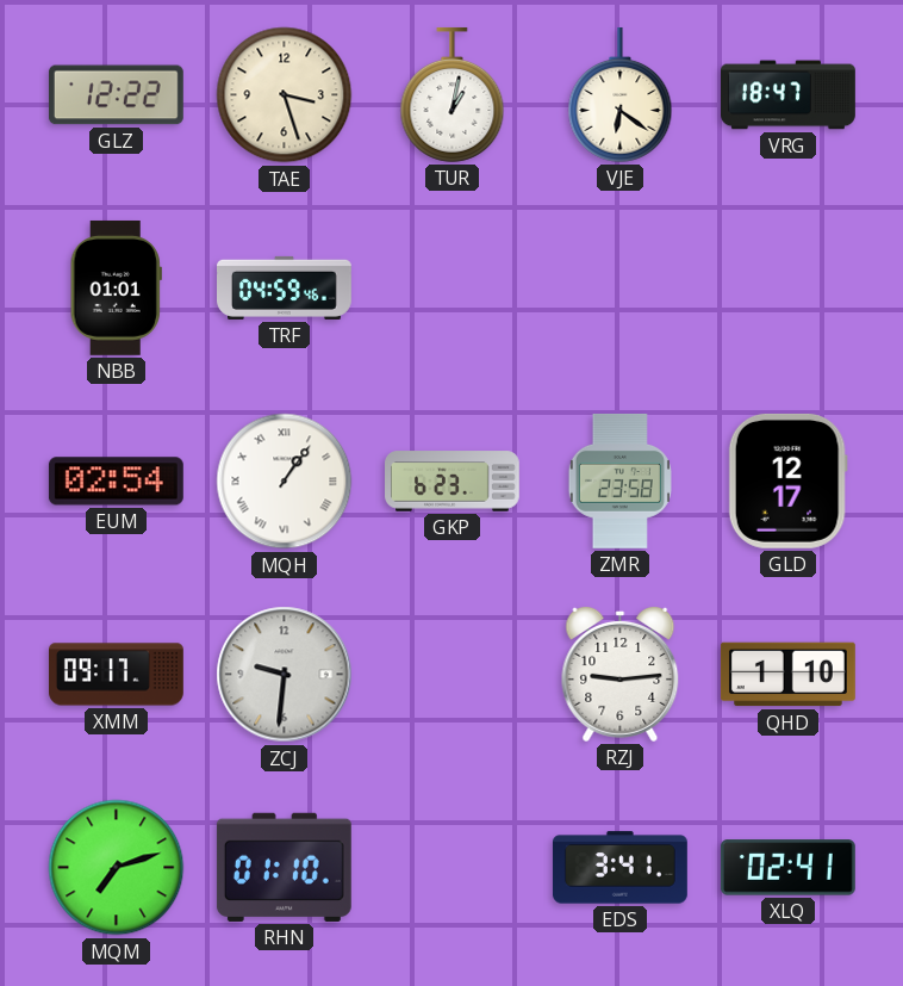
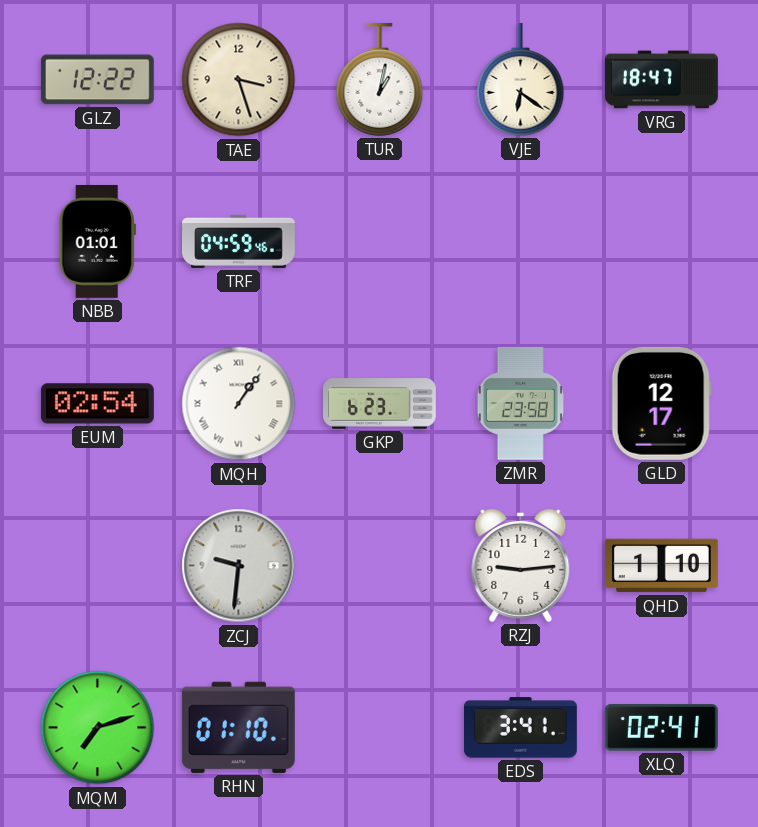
XMM: 09:17 -> none (117, 675)
